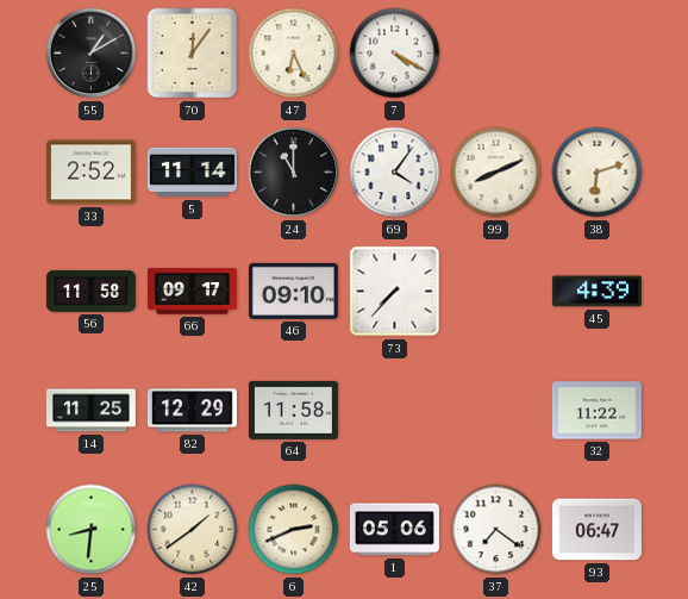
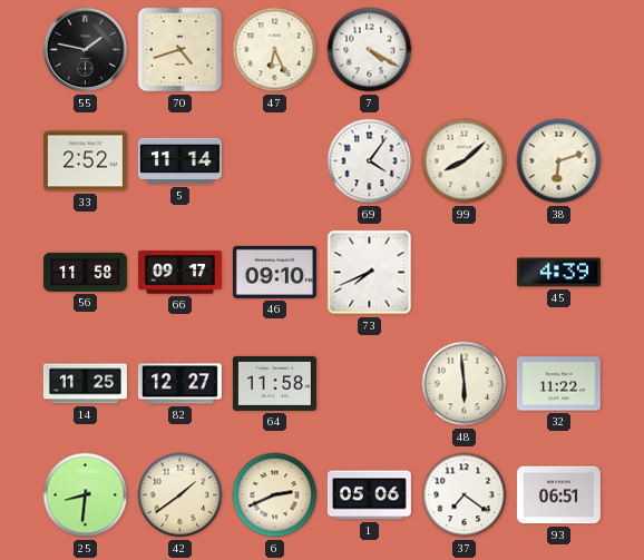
55: 1:10 -> 1:47 (86, 50)
70: 12:06 -> 4:42 (180, 50)
24: 11:00 -> none (294, 173)
99: 8:11 -> 8:08 (465, 161)
73: 7:37 -> 7:41 (370, 273)
82: 12:29 -> 12:27 (179, 384)
48: none -> 5:59 (465, 384)
93: 06:47 -> 06:51 (558, 495)
